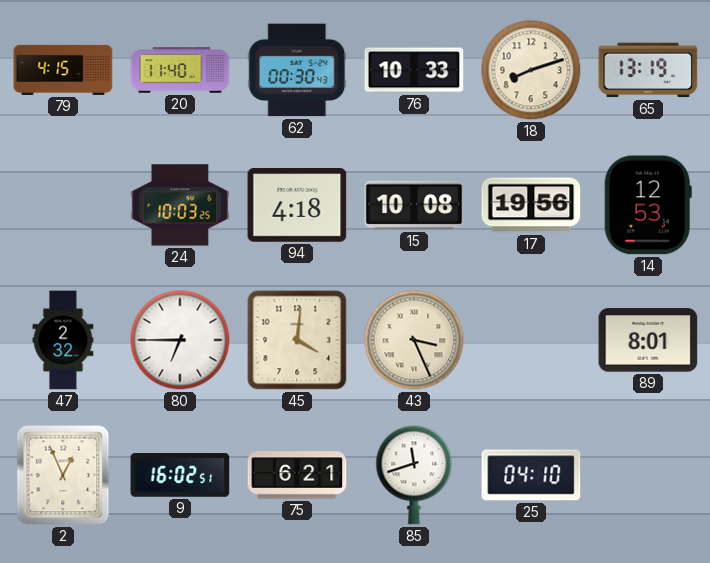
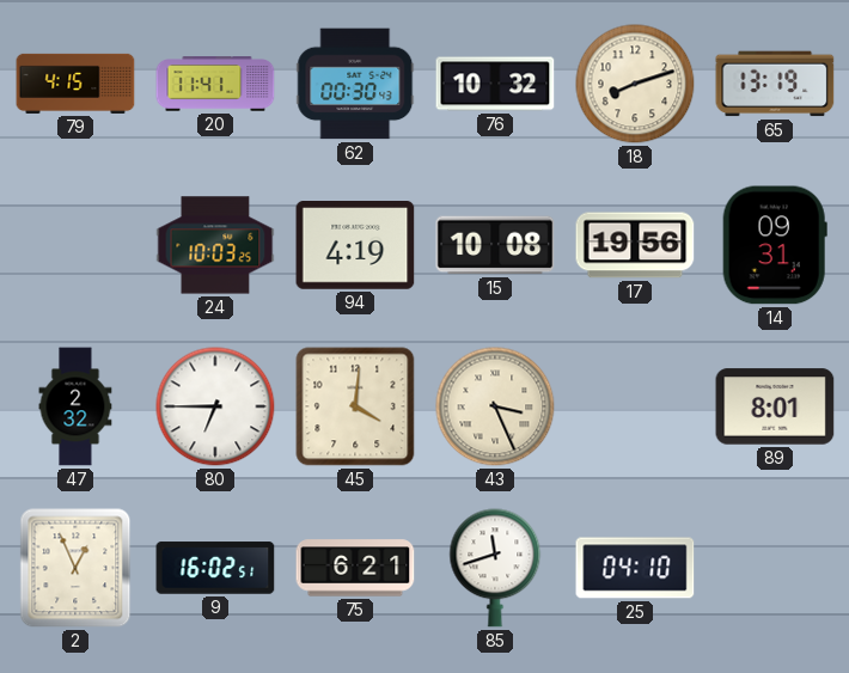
20: 11:40 -> 11:41 (215, 84)
76: 10:33 -> 10:32 (495, 84)
94: 4:18 -> 4:19 (355, 246)
14: 12:53 -> 09:31 (775, 245)
